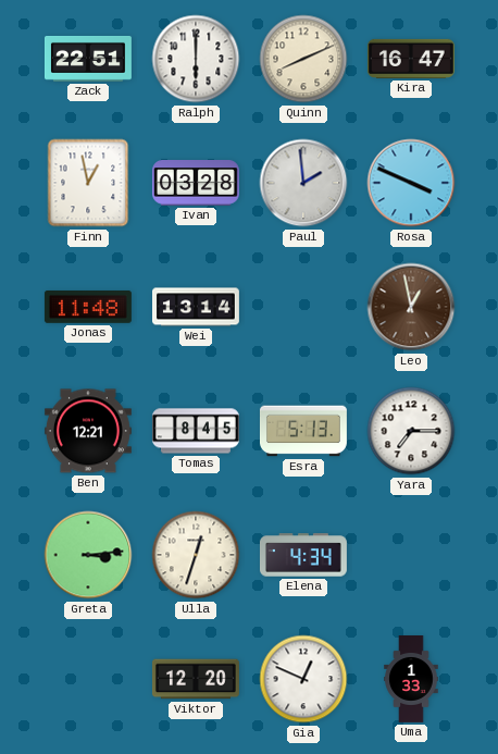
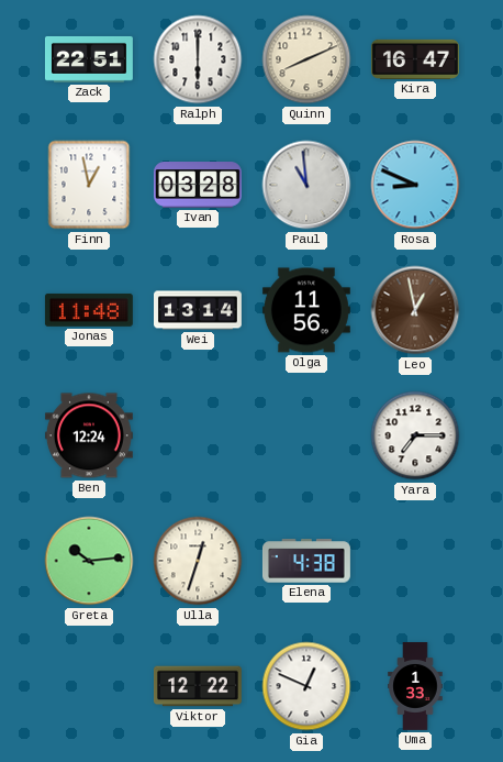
Paul: 1:59 -> 10:59 (306, 185)
Rosa: 3:49 -> 8:49 (415, 185)
Olga: none -> 11:56 (306, 310)
Ben: 12:21 -> 12:24 (89, 435)
Tomas: 8:45 -> none (196, 431)
Esra: 5:13 -> none (303, 431)
Greta: 3:14 -> 10:14 (89, 561)
Elena: 4:34 -> 4:38 (306, 561)
Viktor: 12:20 -> 12:22 (198, 686)
